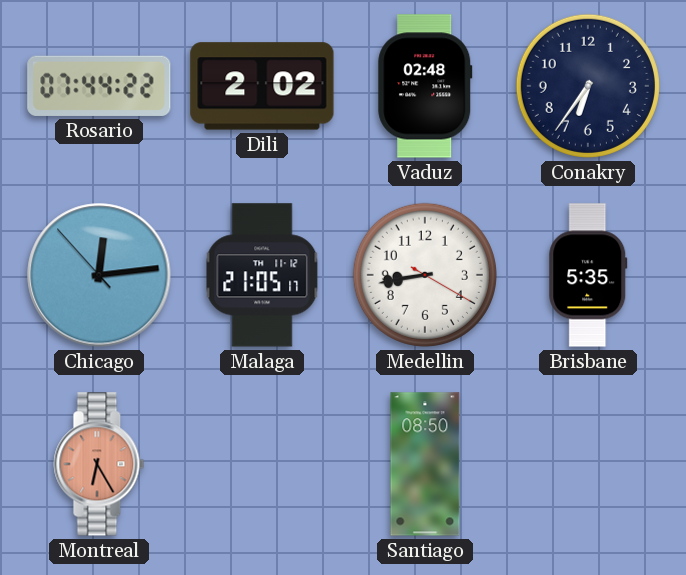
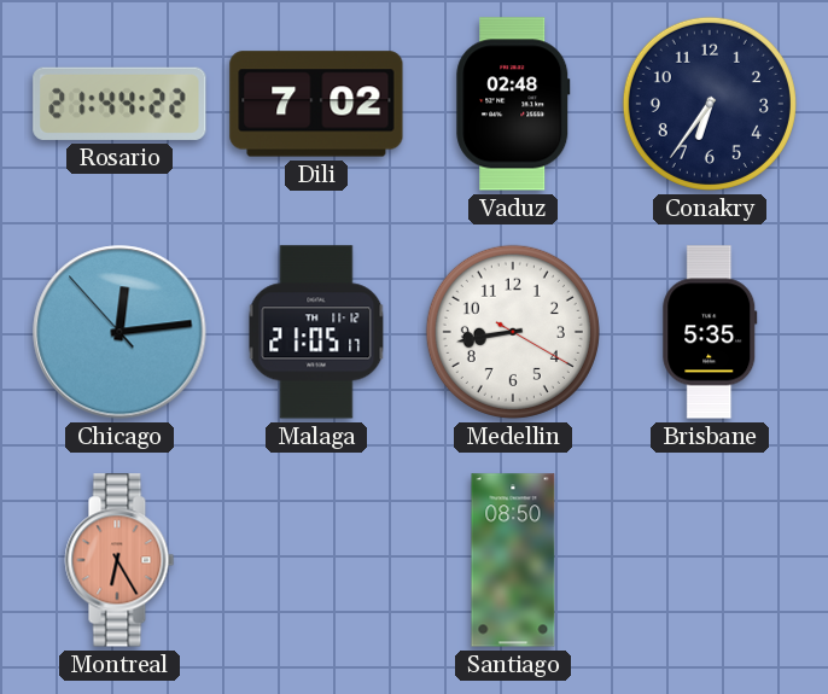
Rosario: 07:44 -> 21:44 (119, 104)
Dili: 2:02 -> 7:02 (316, 104)
